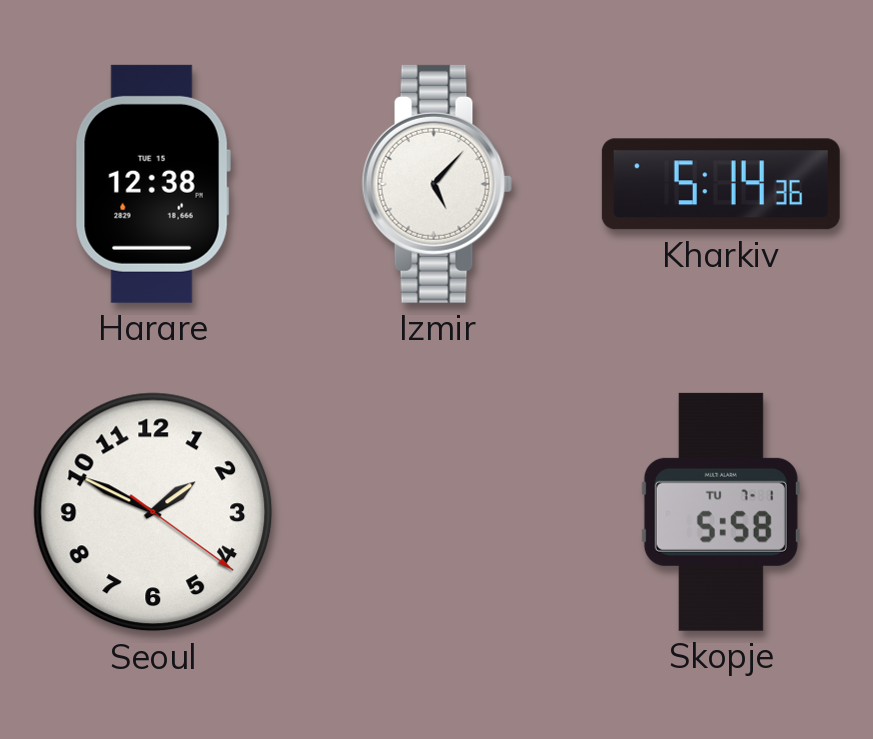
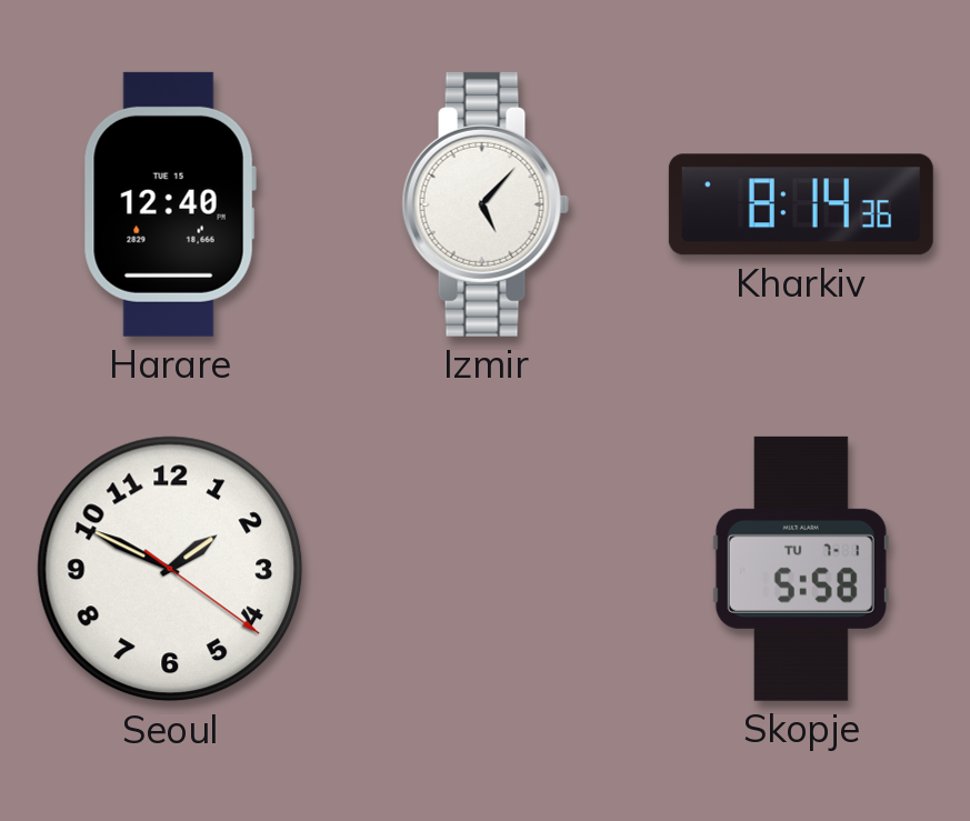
Harare: 12:38 -> 12:40 (170, 204)
Kharkiv: 5:14 -> 8:14 (801, 204)
